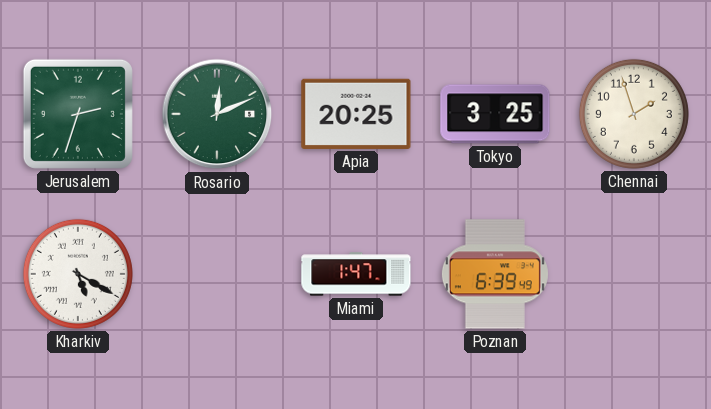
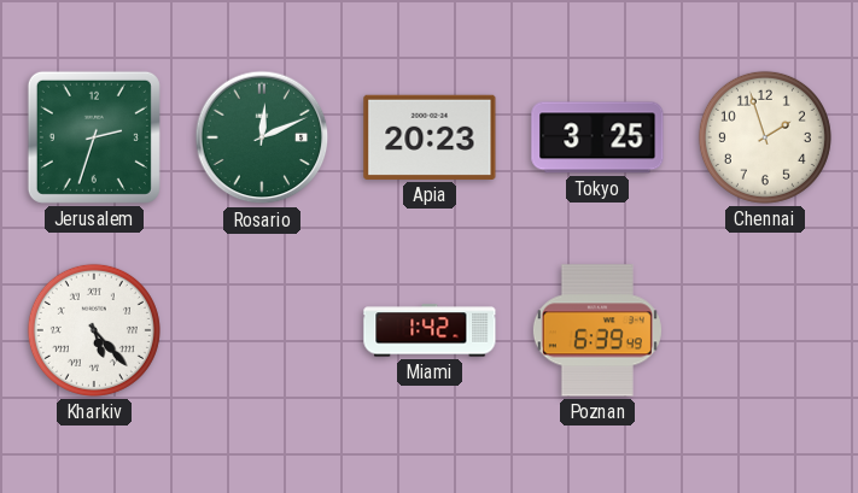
Apia: 20:25 -> 20:23 (430, 137)
Kharkiv: 5:20 -> 5:23 (94, 330)
Miami: 1:47 -> 1:42 (430, 330)
